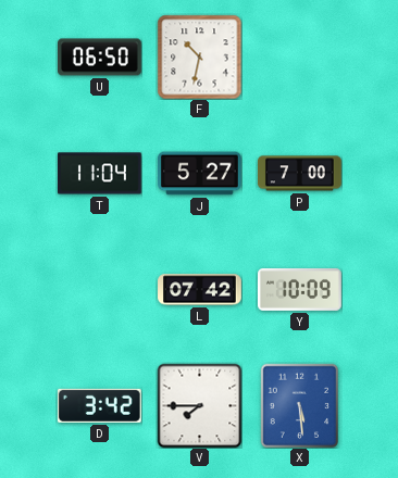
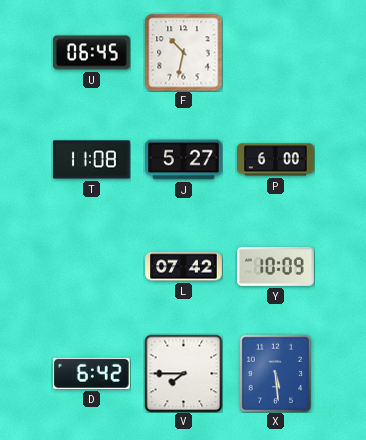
U: 06:50 -> 06:45 (92, 53)
T: 11:04 -> 11:08 (92, 160)
P: 7:00 -> 6:00 (276, 160)
D: 3:42 -> 6:42 (91, 373)
